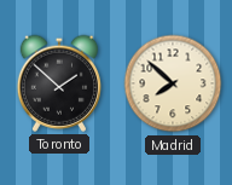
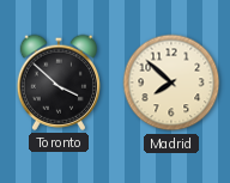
Toronto: 1:52 -> 3:52 (57, 83)
